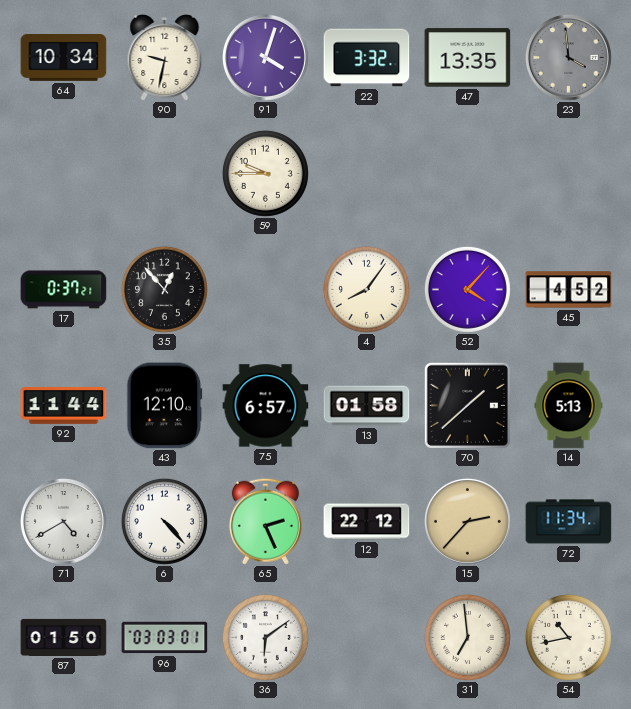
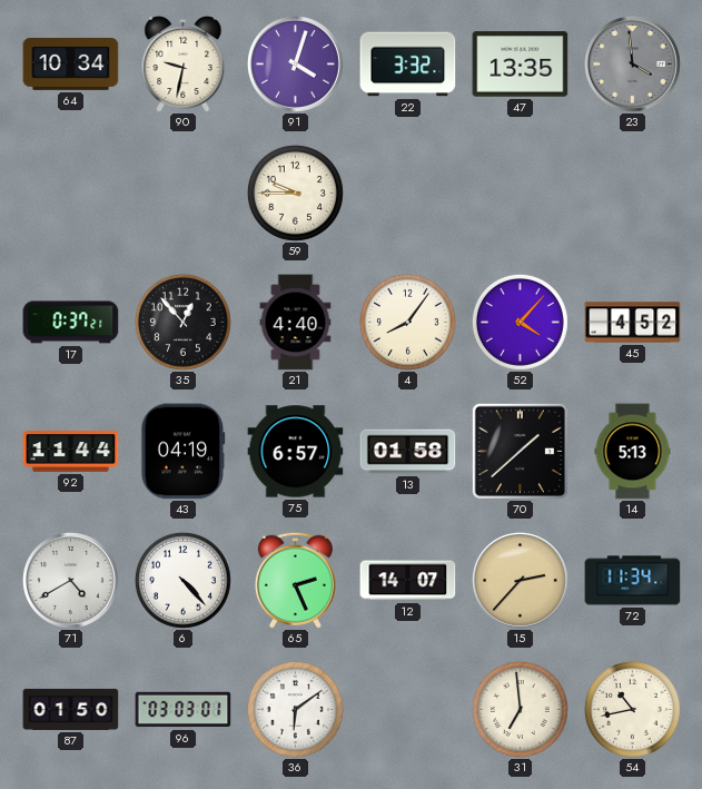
21: none -> 4:40 (296, 323)
43: 12:10 -> 04:19 (184, 452)
12: 22:12 -> 14:07 (408, 581)
